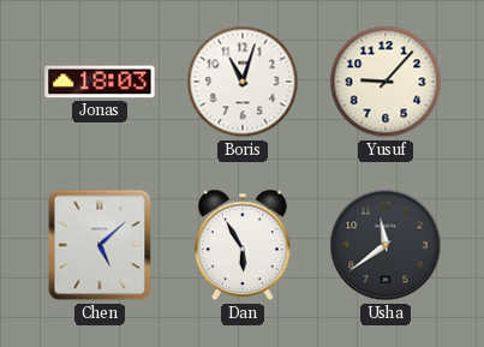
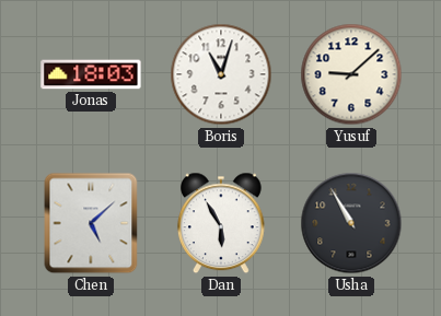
Yusuf: 9:07 -> 9:08 (351, 74)
Usha: 11:39 -> 10:55 (351, 223)
